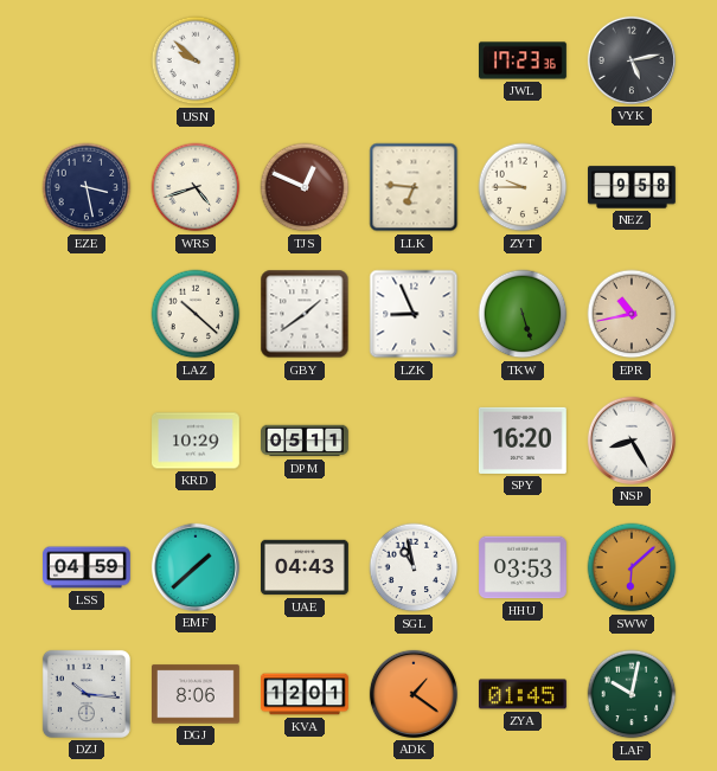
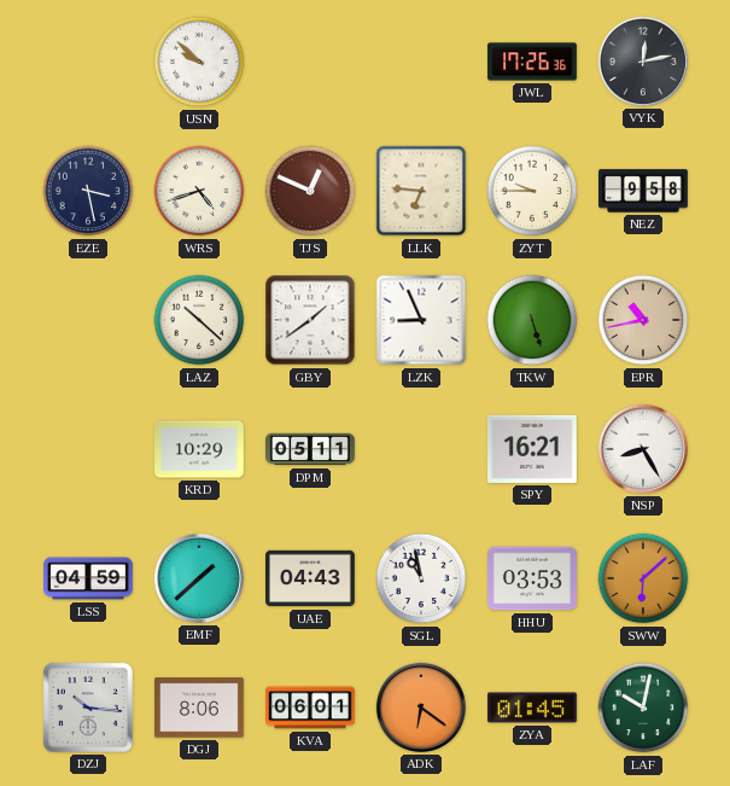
JWL: 17:23 -> 17:26 (533, 62)
VYK: 5:13 -> 12:13 (643, 62)
SPY: 16:20 -> 16:21 (532, 449)
KVA: 12:01 -> 06:01 (311, 708)
ADK: 1:21 -> 6:21 (421, 708)
